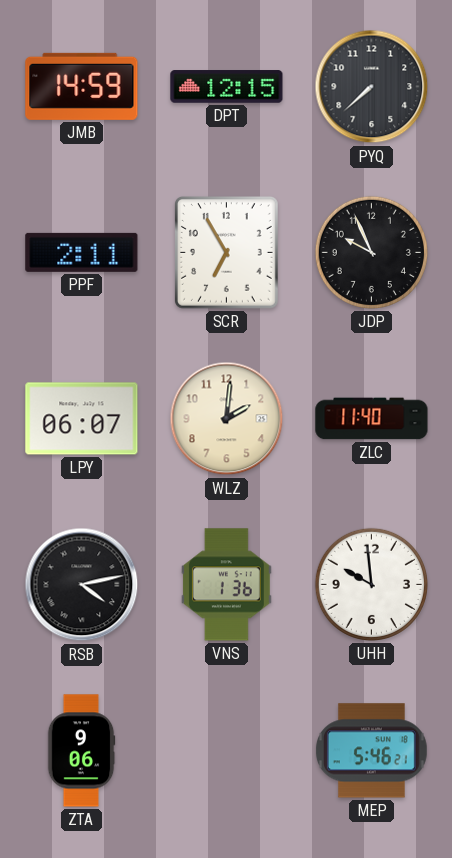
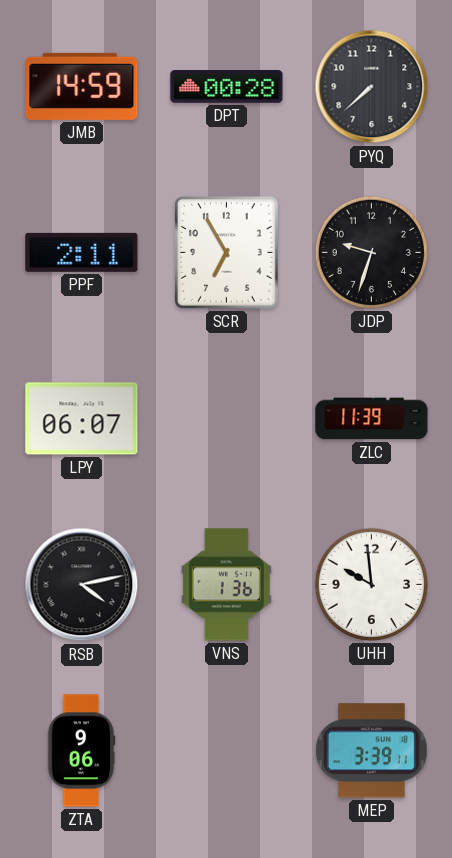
DPT: 12:15 -> 00:28 (227, 87)
JDP: 9:56 -> 9:33 (371, 252)
WLZ: 2:01 -> none (227, 419)
ZLC: 11:40 -> 11:39 (372, 419)
MEP: 5:46 -> 3:39 (371, 751)
